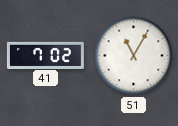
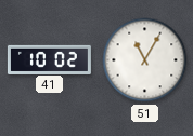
41: 7:02 -> 10:02 (49, 59)
